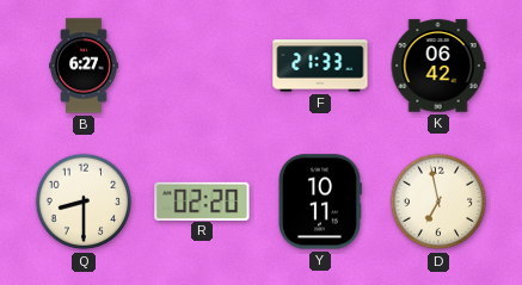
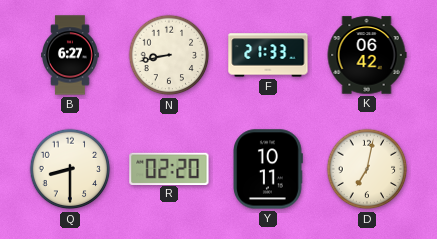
N: none -> 8:43 (169, 55)
D: 6:58 -> 7:02 (367, 169)
